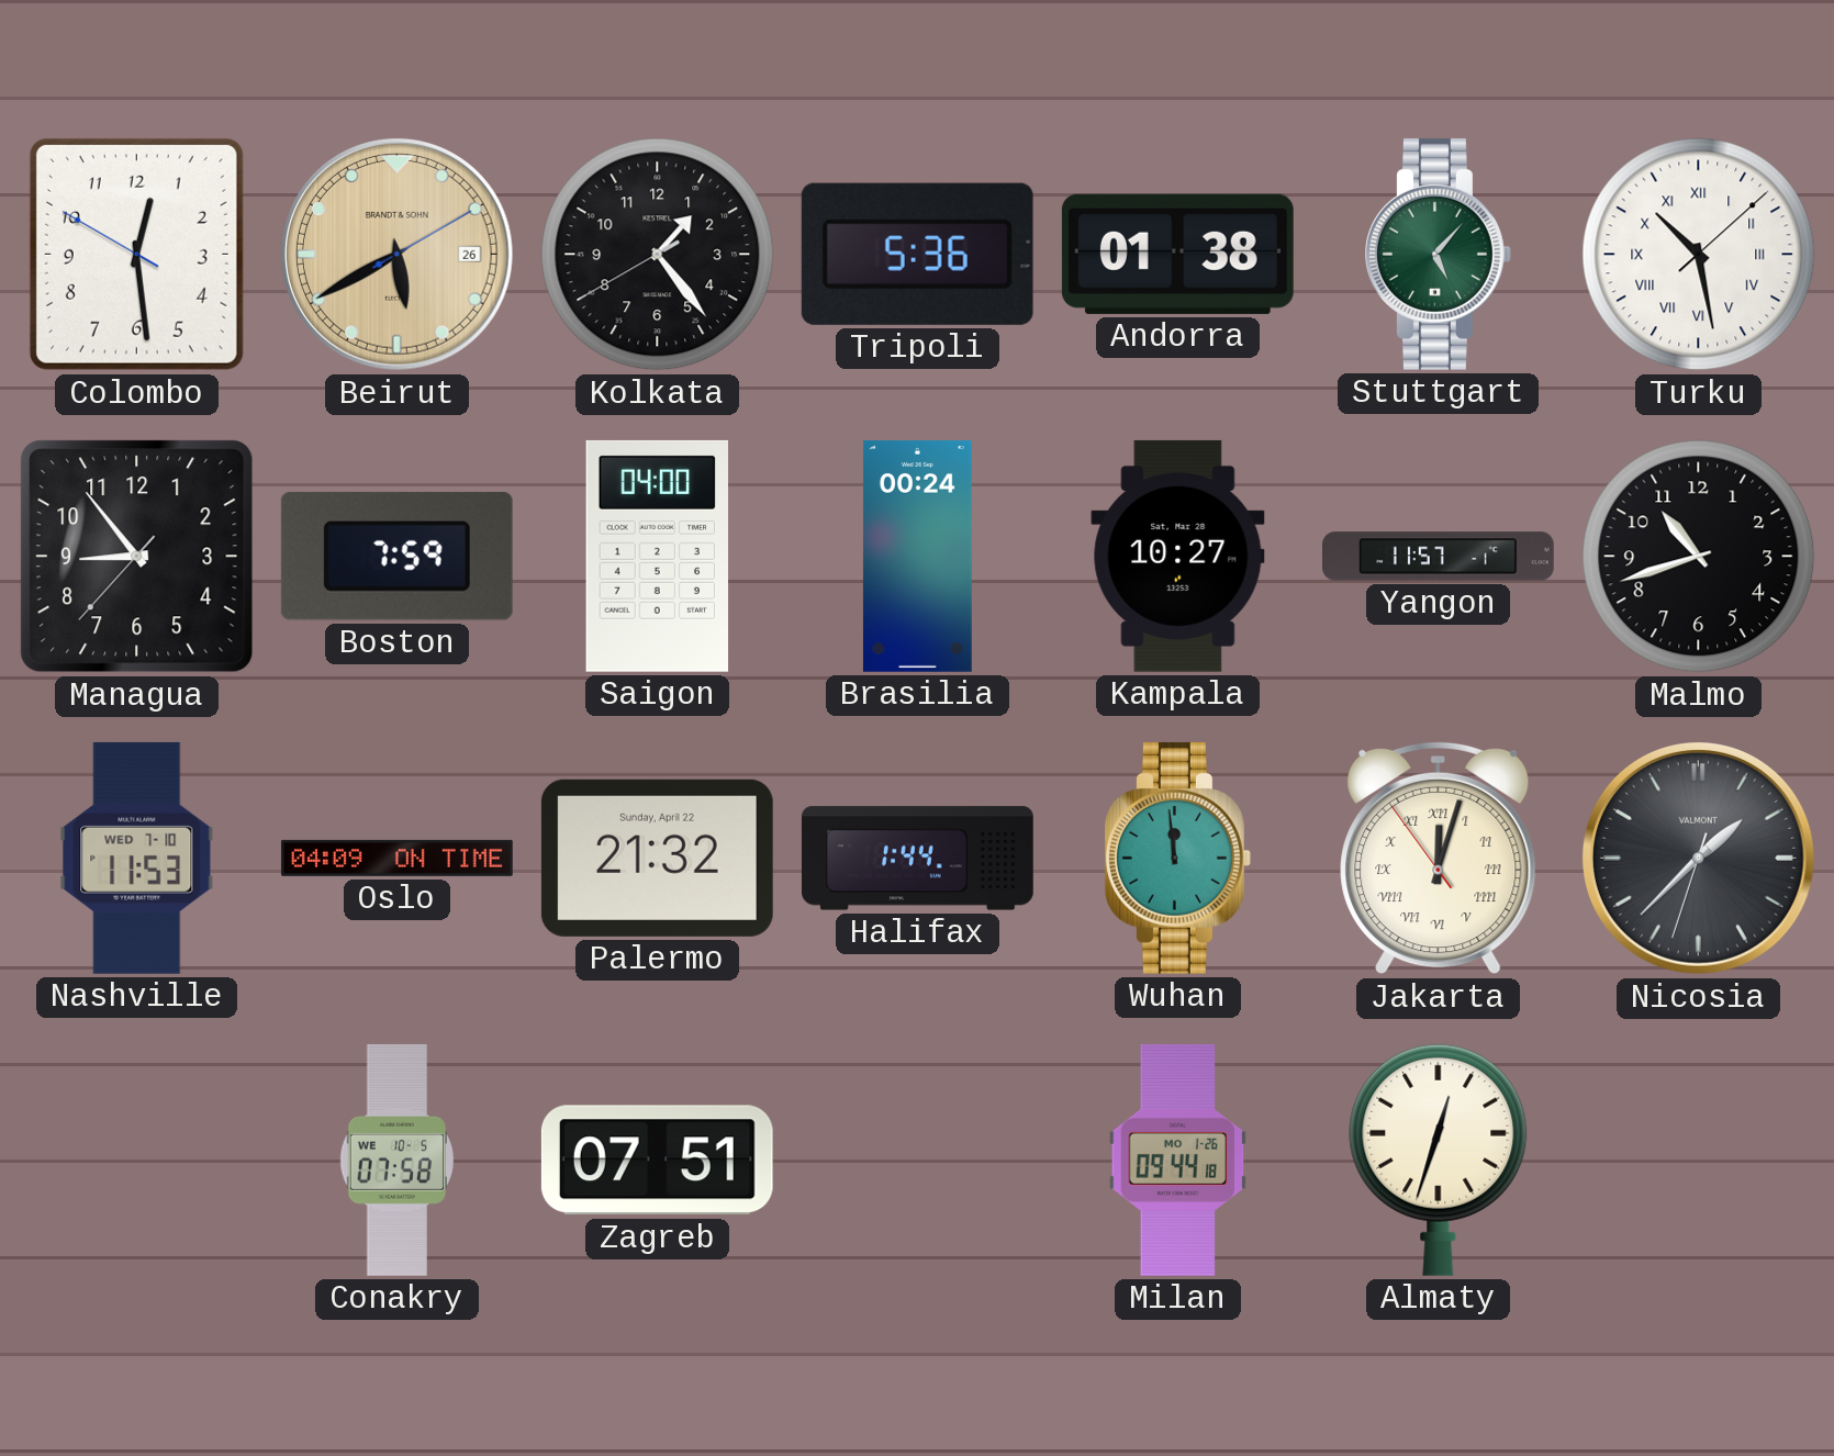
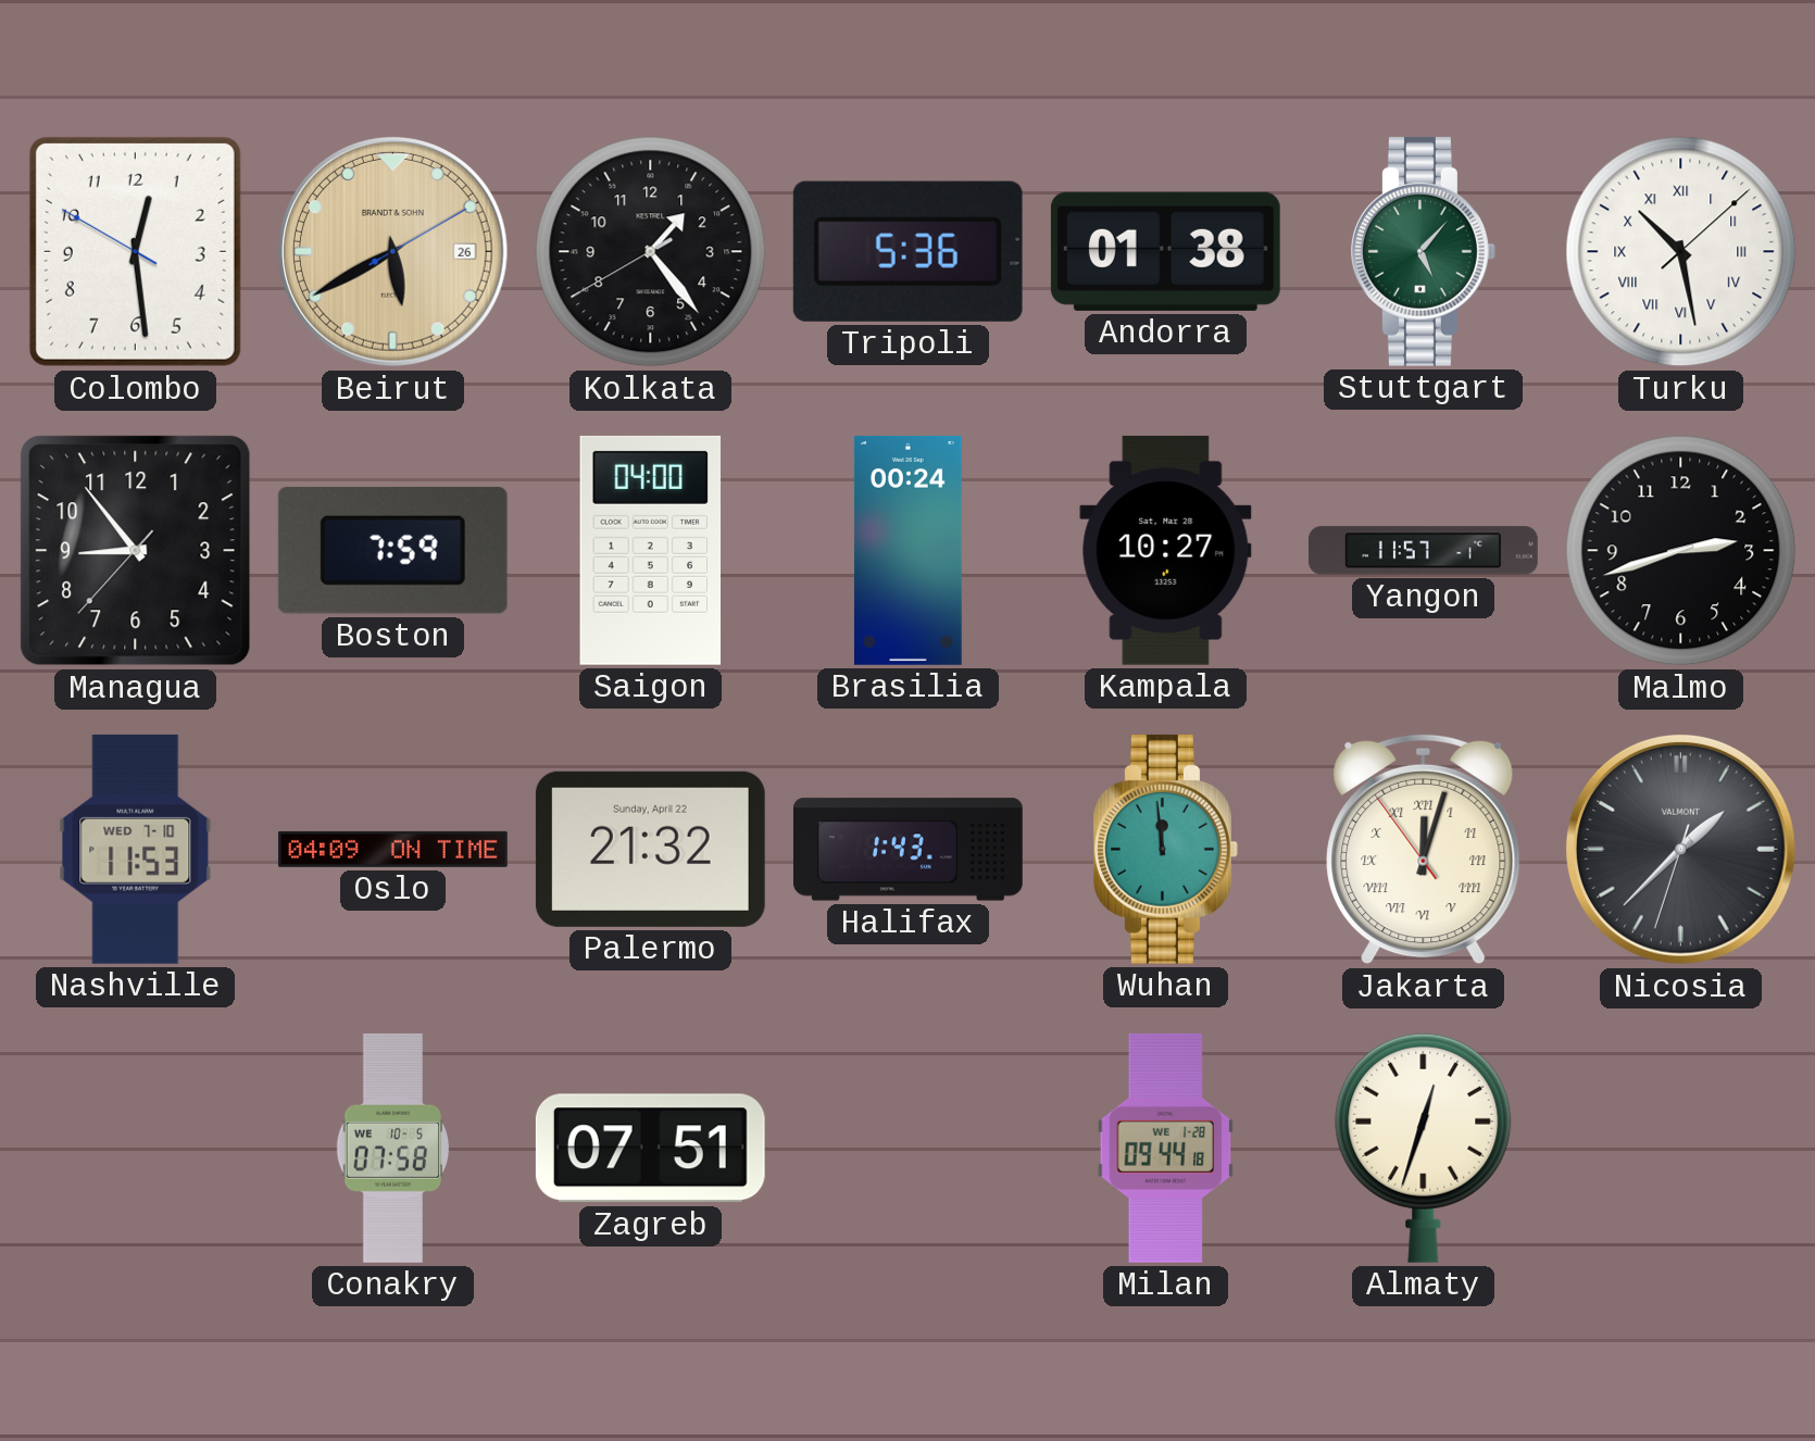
Malmo: 10:42 -> 2:42 (1681, 551)
Halifax: 1:44 -> 1:43 (907, 850)
Milan date: MO 1-26 -> WE 1-28 (1166, 1148)
